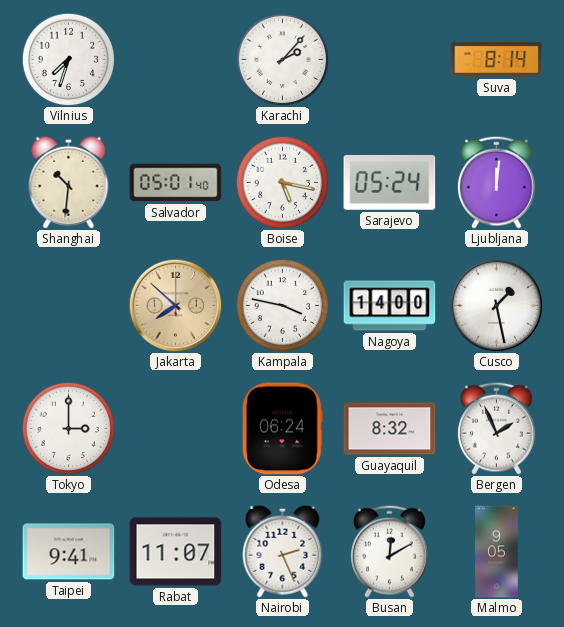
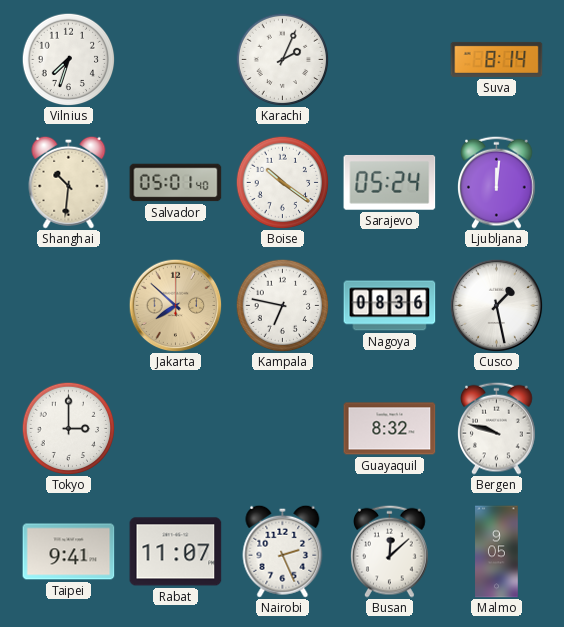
Karachi: 2:07 -> 2:04 (282, 59)
Boise: 5:17 -> 10:21 (282, 182)
Kampala: 3:47 -> 6:47 (282, 305)
Nagoya: 14:00 -> 08:36 (390, 306)
Odesa: 06:24 -> none (282, 429)
Bergen: 1:56 -> 9:48 (497, 428)
Busan: 12:10 -> 12:08 (390, 551)
